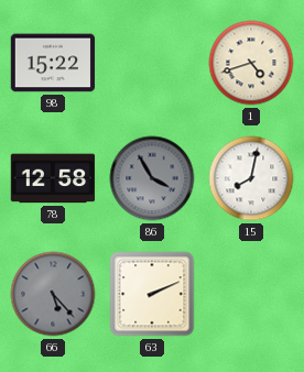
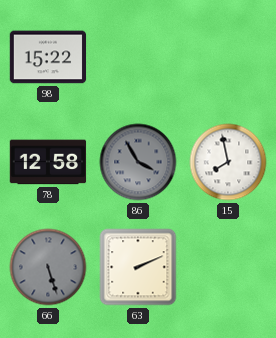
1: 4:42 -> none (251, 63)
15: 8:02 -> 7:58 (228, 162)
66: 5:23 -> 5:27 (48, 267)
